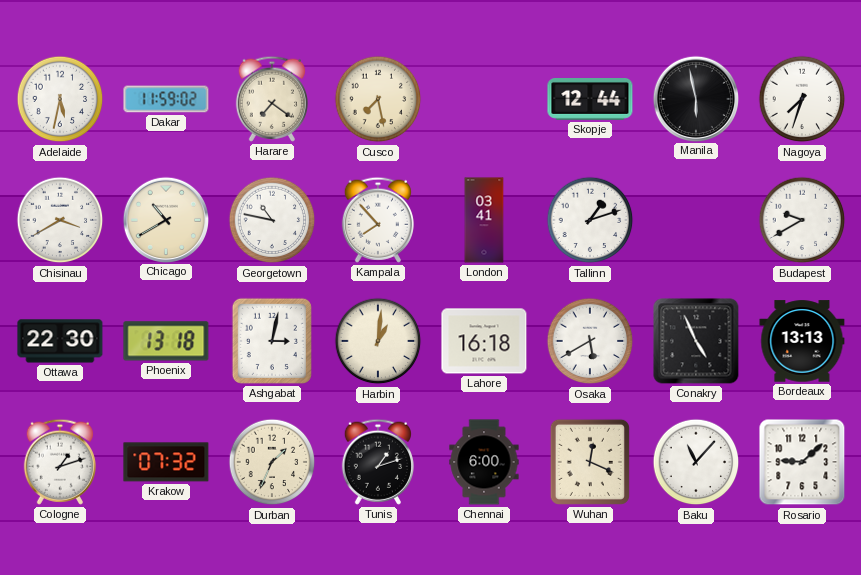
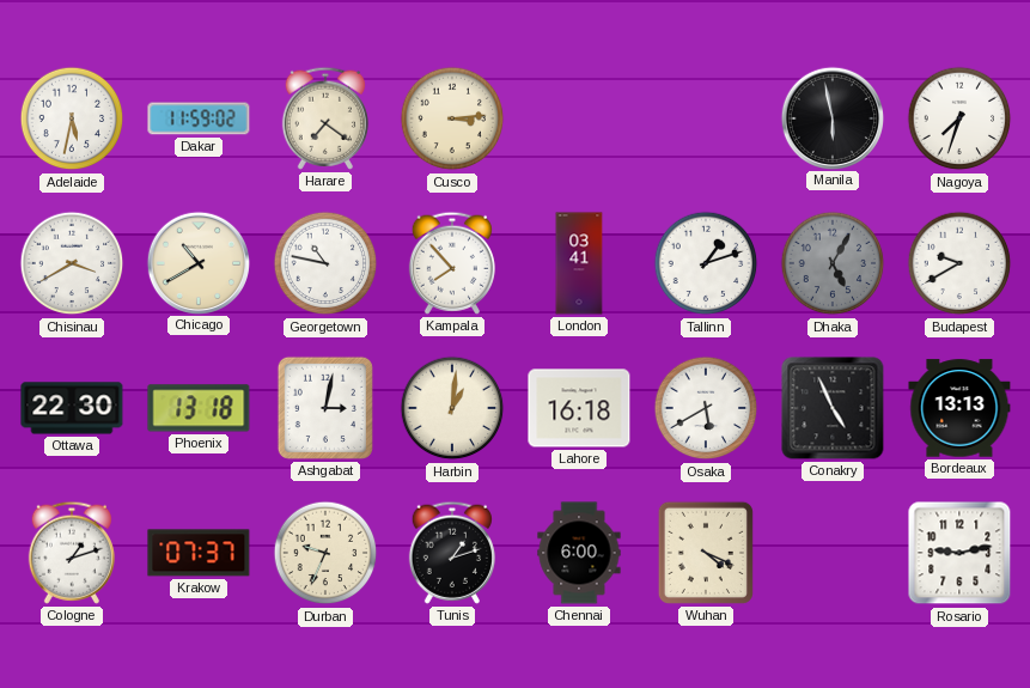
Cusco: 7:28 -> 3:14 (452, 118)
Skopje: 12:44 -> none (590, 100)
Dhaka: none -> 5:05 (833, 263)
Krakow: 07:32 -> 07:37 (199, 553)
Durban: 1:34 -> 9:34 (325, 553)
Wuhan: 12:19 -> 4:19 (706, 553)
Baku: 11:07 -> none (696, 462)
Rosario: 9:08 -> 9:13 (959, 553)
